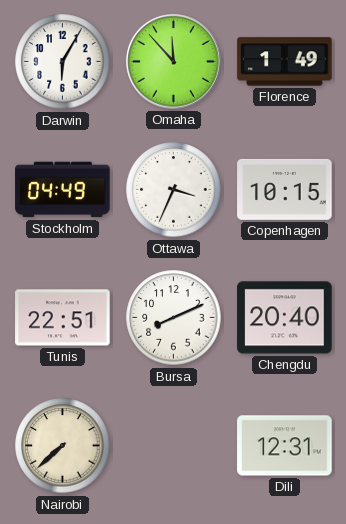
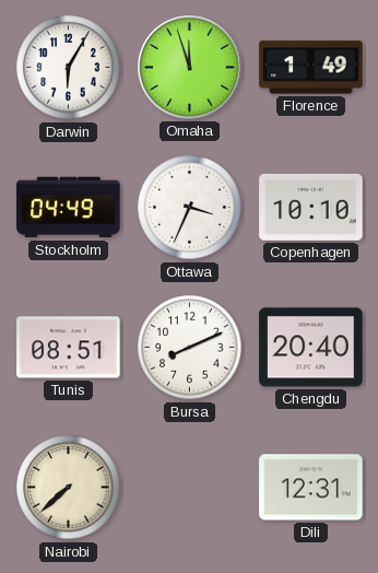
Omaha: 11:53 -> 11:57 (190, 68)
Copenhagen: 10:15 -> 10:10 (311, 207)
Tunis: 22:51 -> 08:51 (69, 348)
